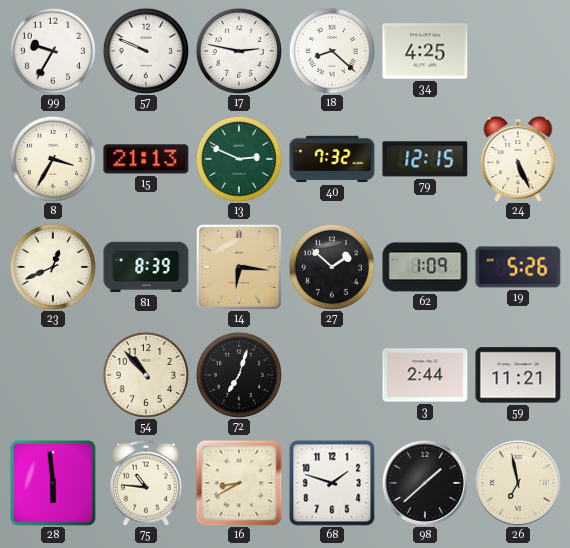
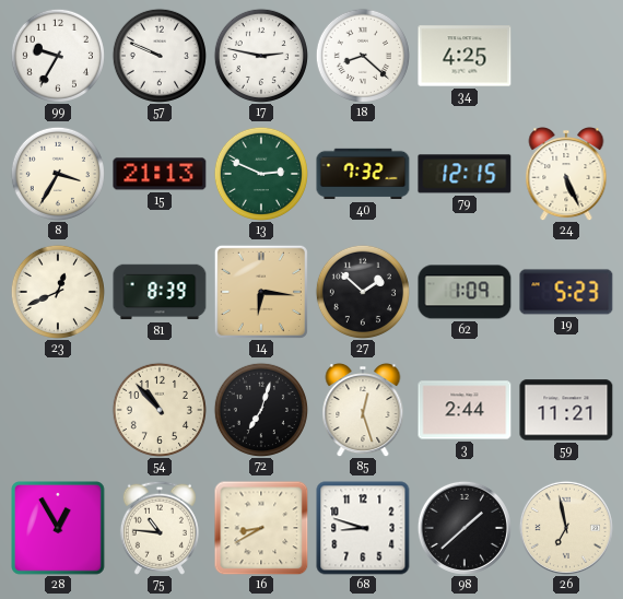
19: 5:26 -> 5:23 (566, 292)
85: none -> 12:27 (363, 411)
28: 5:59 -> 12:55 (59, 529)
68: 1:48 -> 8:48 (363, 528)
